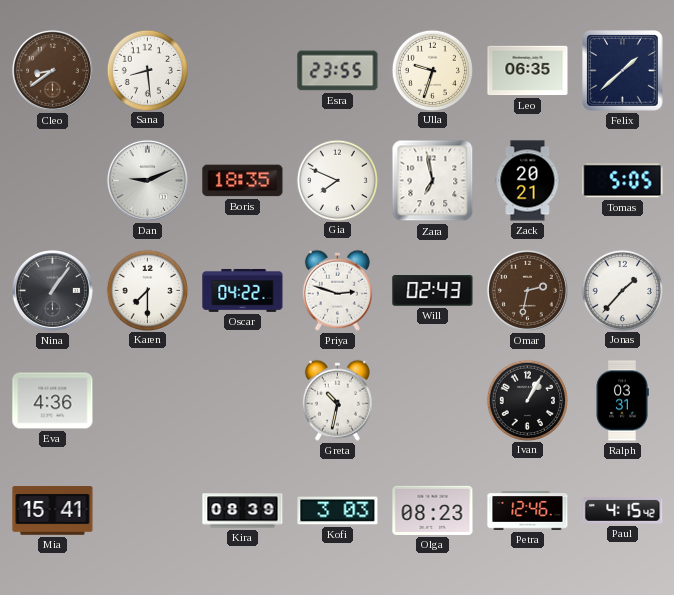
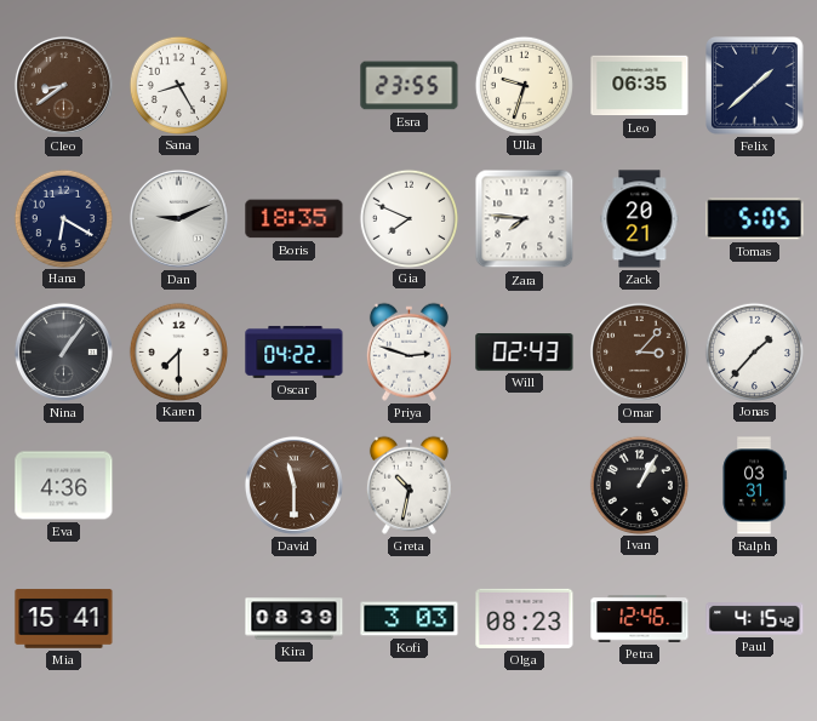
Sana: 8:29 -> 8:25 (178, 85)
Hana: none -> 6:20 (63, 218)
Zara: 6:58 -> 7:46 (525, 219)
Omar: 2:32 -> 3:07 (639, 351)
David: none -> 11:30 (293, 485)
